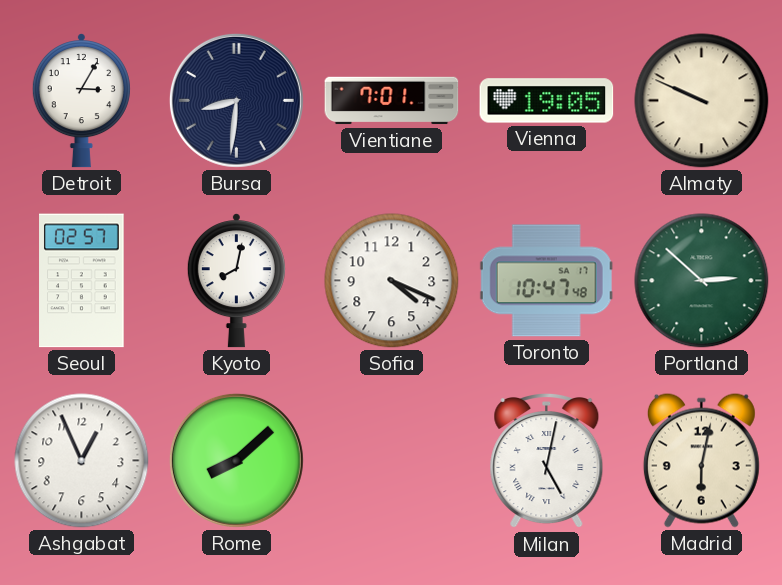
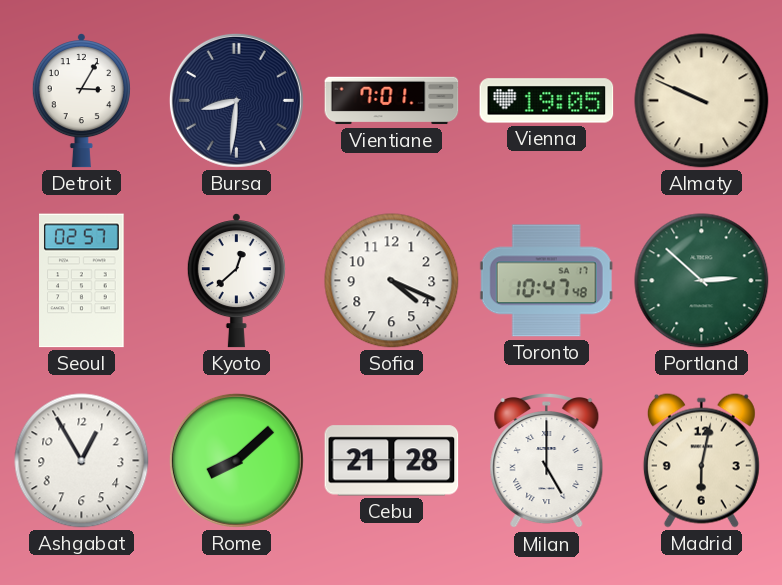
Kyoto: 8:02 -> 12:38 (236, 281)
Ashgabat: 12:56 -> 12:55 (82, 461)
Cebu: none -> 21:28 (392, 461)
Milan: 5:02 -> 5:00 (547, 461)
